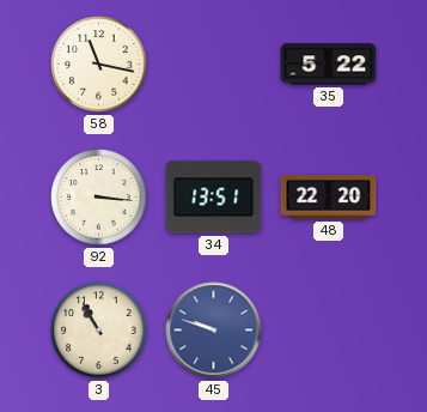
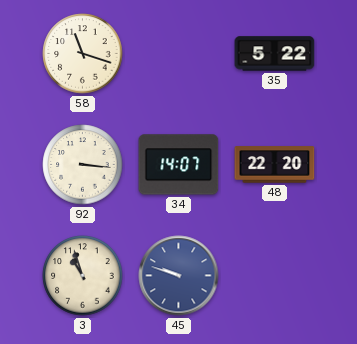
58: 11:17 -> 11:18 (83, 54)
34: 13:51 -> 14:07 (179, 165)
3: 10:55 -> 10:57 (83, 276)
